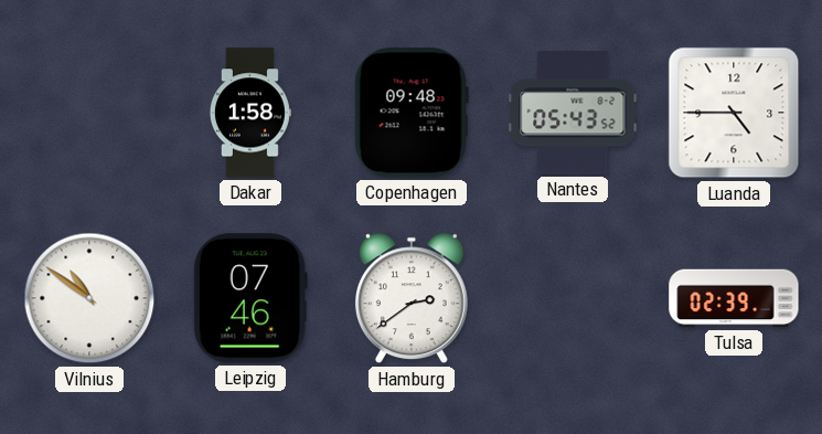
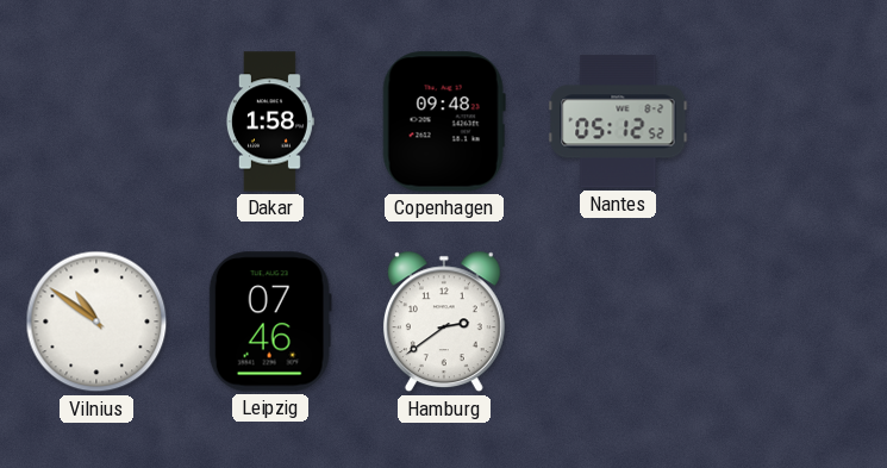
Nantes: 05:43 -> 05:12 (618, 121)
Luanda: 4:45 -> none (734, 113)
Tulsa: 02:39 -> none (734, 298)
